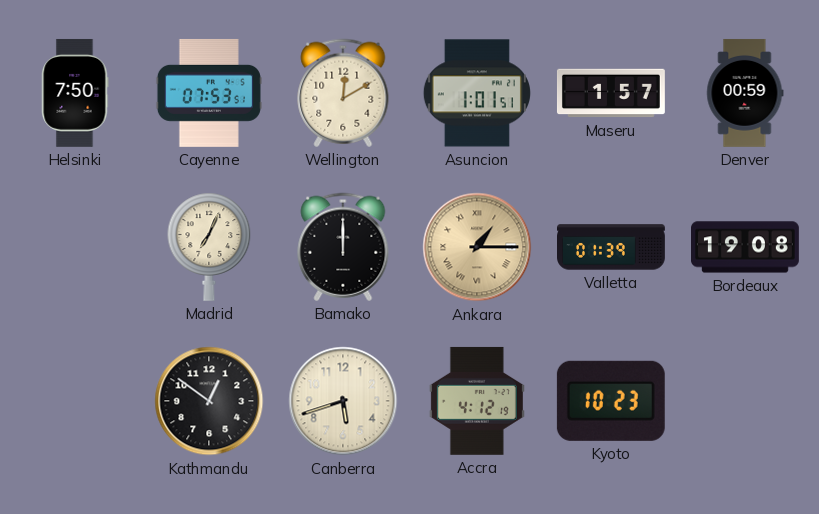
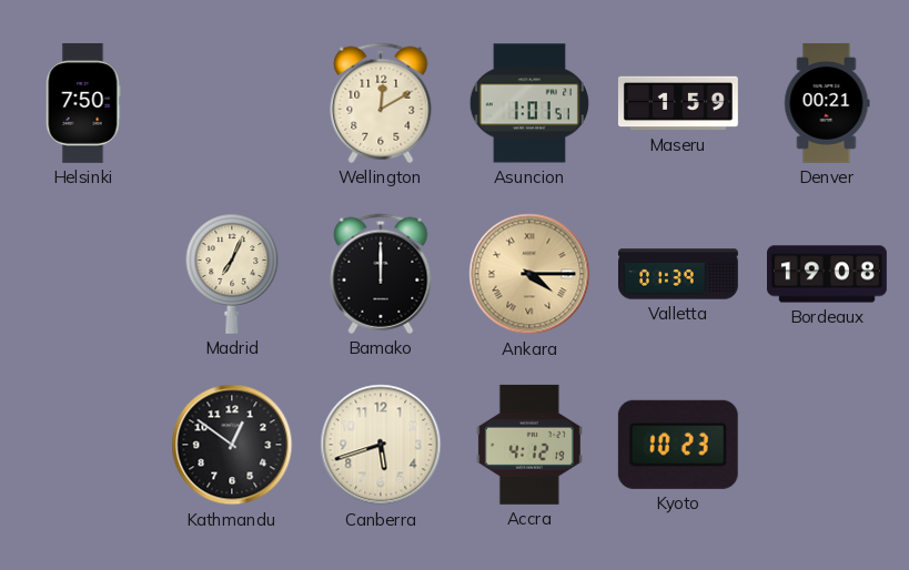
Cayenne: 07:53 -> none (209, 93)
Maseru: 1:57 -> 1:59 (678, 103)
Denver: 00:59 -> 00:21 (827, 103)
Ankara: 1:15 -> 4:15 (529, 274)
